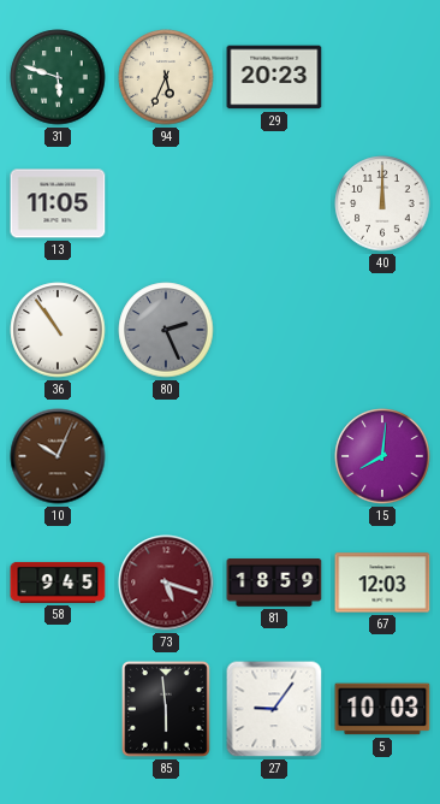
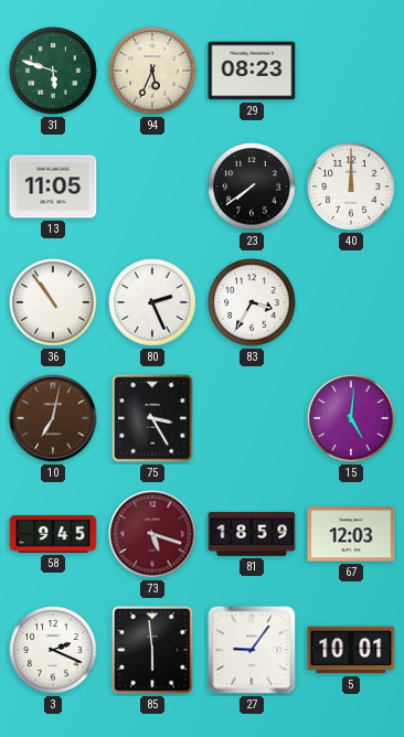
29: 20:23 -> 08:23 (252, 71)
23: none -> 7:39 (252, 186)
80 dial: grey -> white (152, 302)
83: none -> 3:35 (252, 302)
10: 10:04 -> 7:02 (53, 418)
75: none -> 3:25 (153, 419)
15: 8:01 -> 5:01 (351, 418)
3: none -> 2:19 (53, 650)
5: 10:03 -> 10:01 (351, 650)
